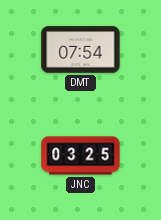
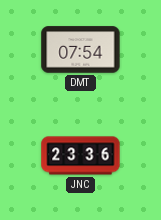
JNC: 03:25 -> 23:36 (81, 156)
